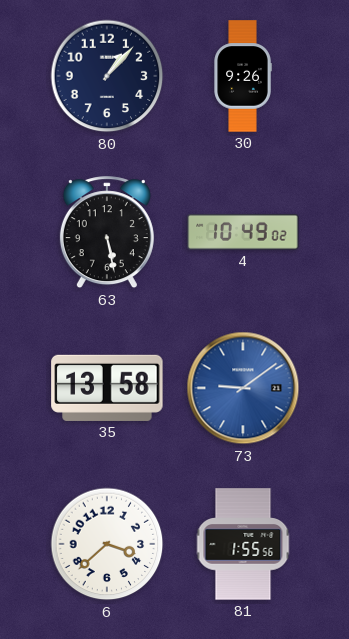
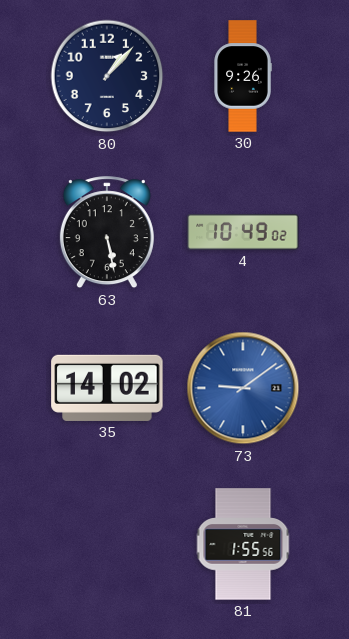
35: 13:58 -> 14:02 (107, 388)
6: 3:38 -> none (107, 544)
